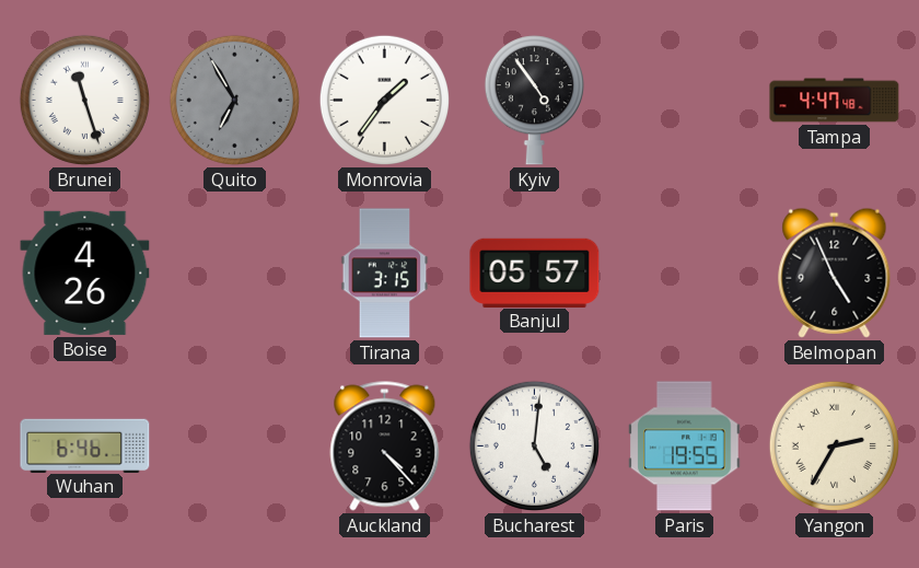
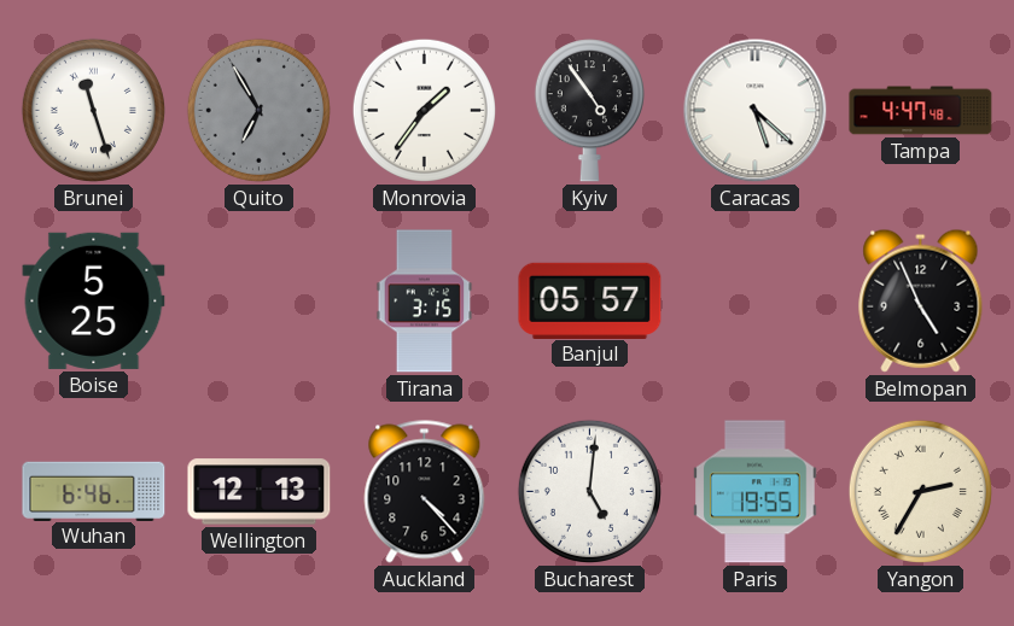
Caracas: none -> 5:22 (756, 111)
Boise: 4:26 -> 5:25 (94, 300)
Wellington: none -> 12:13 (260, 492)
